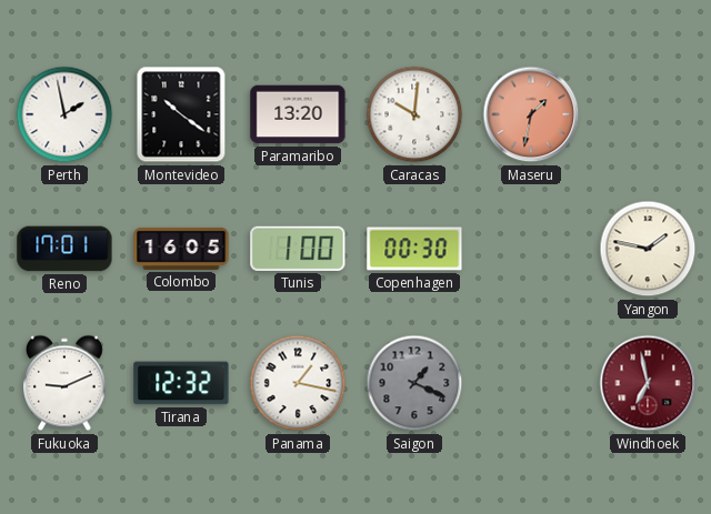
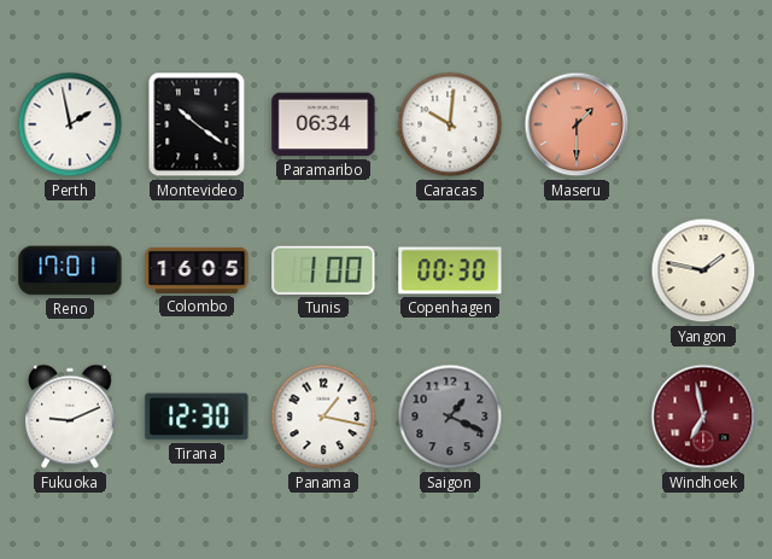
Paramaribo: 13:20 -> 06:34 (323, 124)
Maseru: 1:32 -> 1:30 (577, 124)
Tirana: 12:32 -> 12:30 (197, 417)
